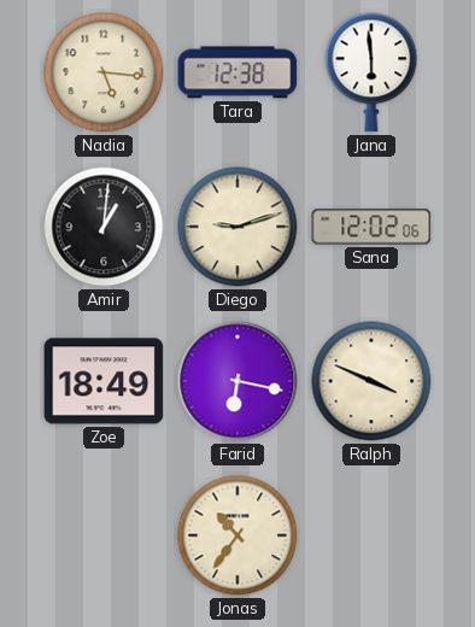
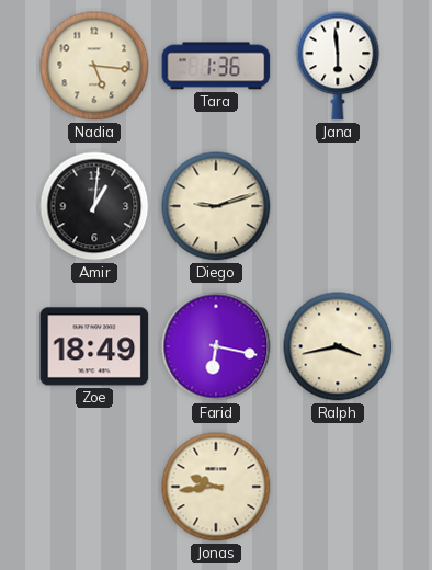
Tara: 12:38 -> 1:36 (216, 66)
Sana: 12:02 -> none (371, 227)
Ralph: 3:49 -> 3:43 (338, 346)
Jonas: 10:36 -> 9:44 (216, 487)
